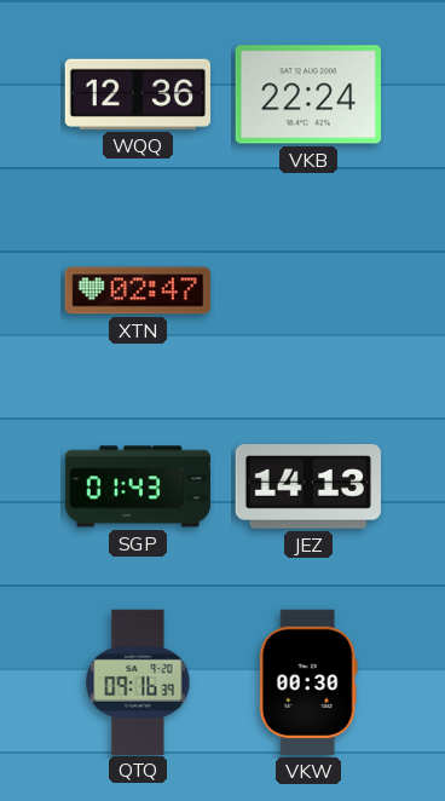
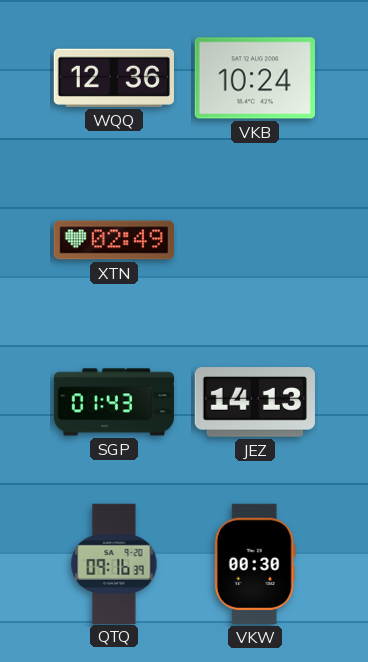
VKB: 22:24 -> 10:24 (255, 78)
XTN: 02:47 -> 02:49 (113, 240)
